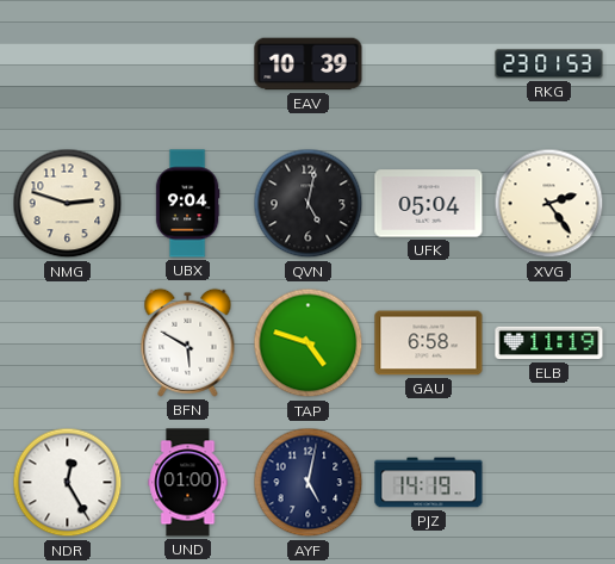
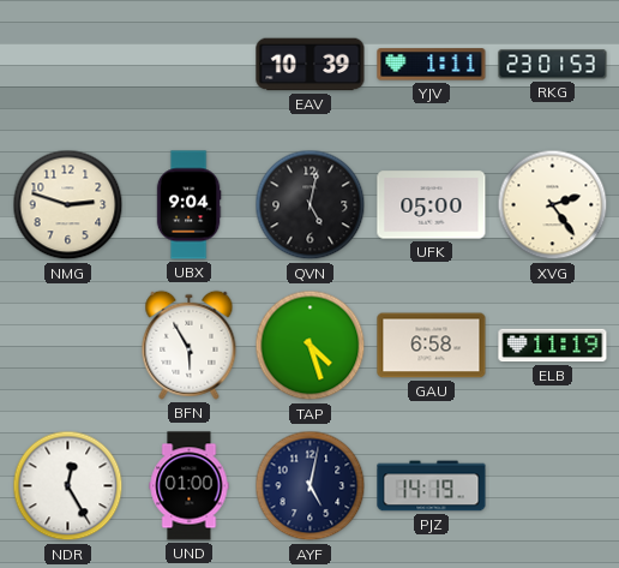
YJV: none -> 1:11 (432, 65)
UFK: 05:04 -> 05:00 (432, 205)
BFN: 5:50 -> 5:55 (190, 345)
TAP: 4:48 -> 4:27 (311, 346)
